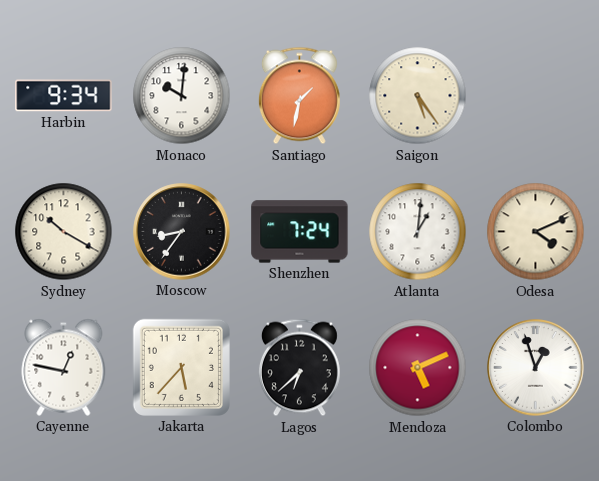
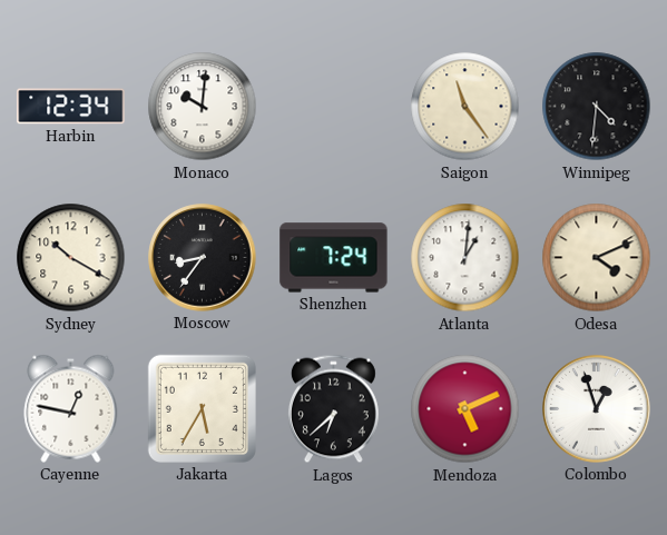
Harbin: 9:34 -> 12:34 (71, 107)
Santiago: 1:32 -> none (299, 96)
Saigon: 5:24 -> 11:24 (465, 107)
Winnipeg: none -> 4:31 (597, 107)
Jakarta: 5:37 -> 5:35 (202, 408)
